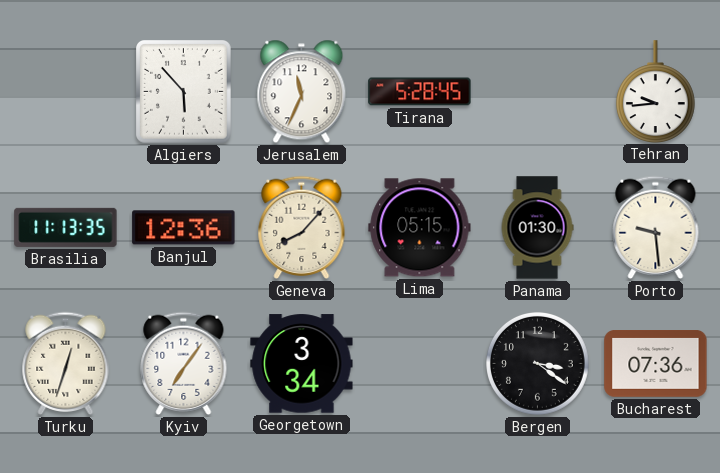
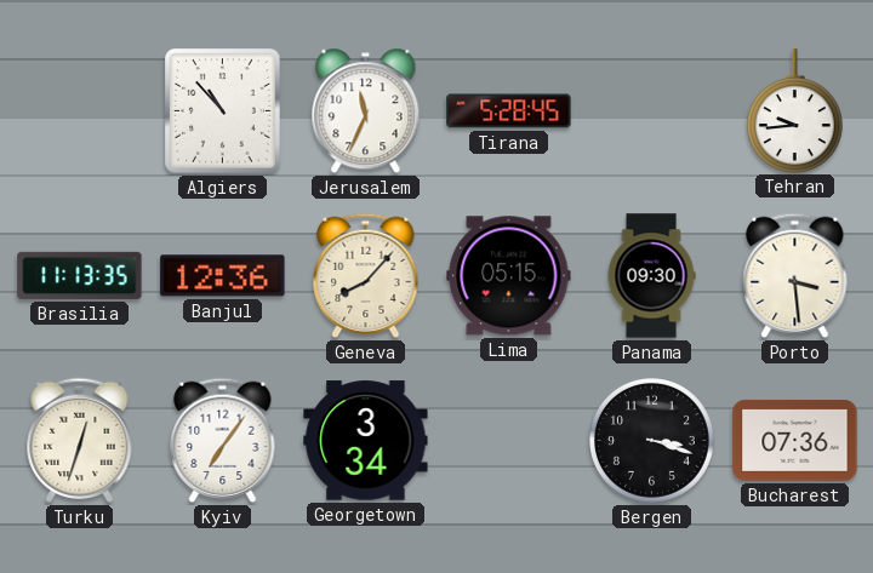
Algiers: 5:53 -> 10:53 (223, 111)
Panama: 01:30 -> 09:30 (651, 276)
Porto: 9:29 -> 3:29 (795, 276)
Bergen: 3:21 -> 3:18 (652, 441)
